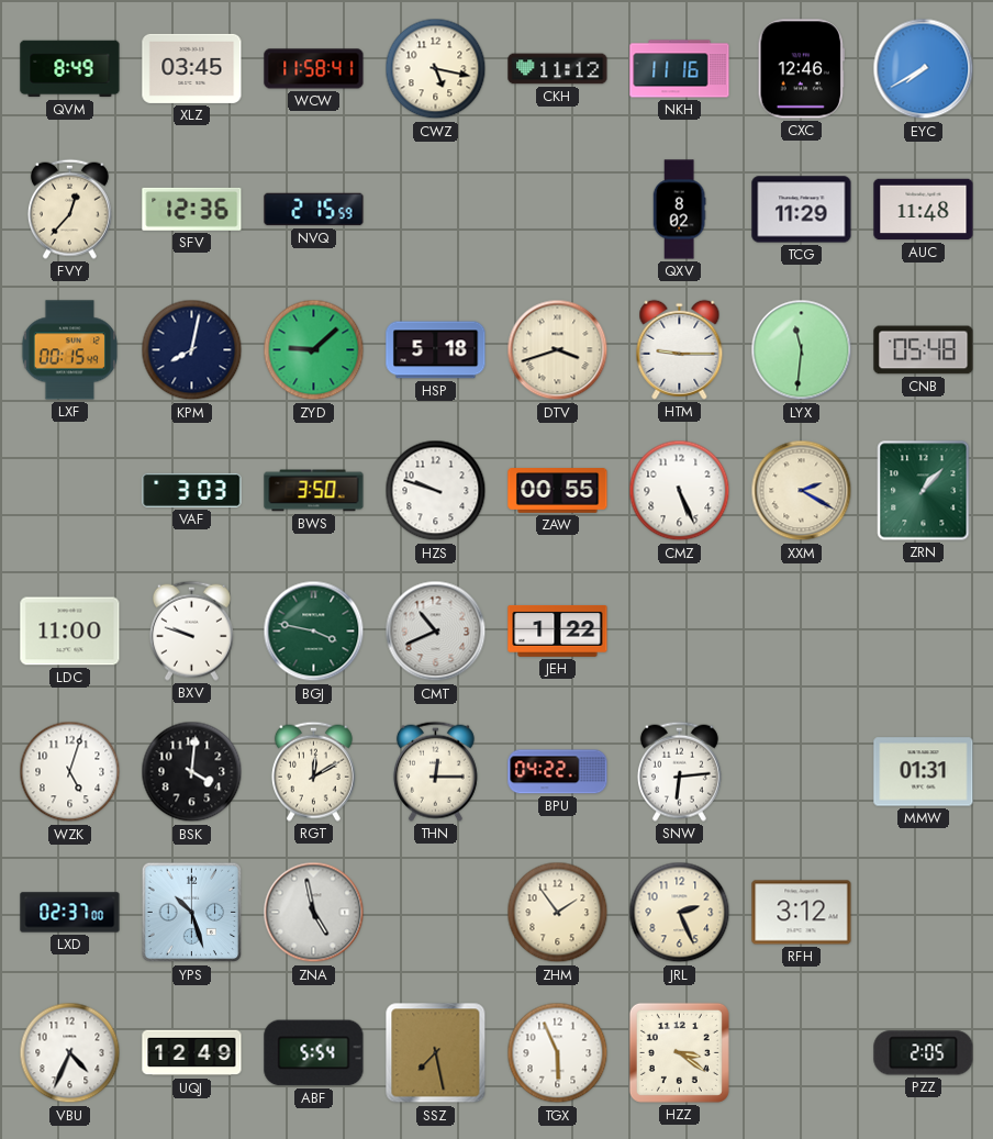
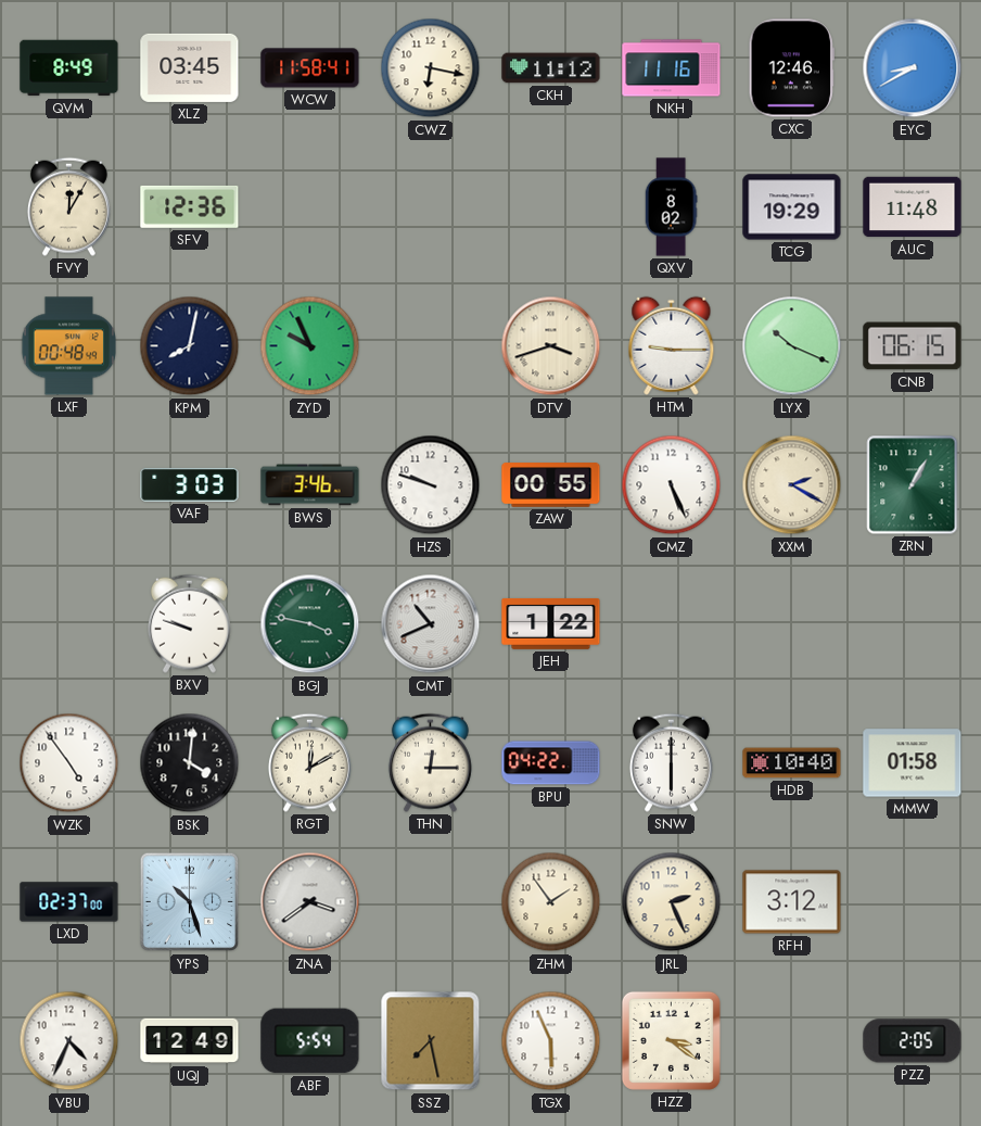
CWZ: 5:17 -> 6:17 (431, 68)
EYC: 7:40 -> 8:40 (913, 68)
FVY: 12:37 -> 12:05 (68, 206)
NVQ: 2:15 -> none (314, 210)
TCG: 11:29 -> 19:29 (792, 207)
LXF: 00:15 -> 00:48 (68, 346)
ZYD: 9:08 -> 9:56 (310, 346)
HSP: 5:18 -> none (436, 350)
LYX: 11:31 -> 10:19 (792, 346)
CNB: 05:48 -> 06:15 (913, 346)
BWS: 3:50 -> 3:46 (310, 485)
ZRN: 1:07 -> 1:05 (913, 485)
LDC: 11:00 -> none (70, 632)
WZK: 5:03 -> 4:54 (69, 763)
SNW: 6:14 -> 6:00 (671, 762)
HDB: none -> 10:40 (792, 763)
MMW: 01:31 -> 01:58 (913, 763)
ZNA: 4:58 -> 3:39 (310, 902)
